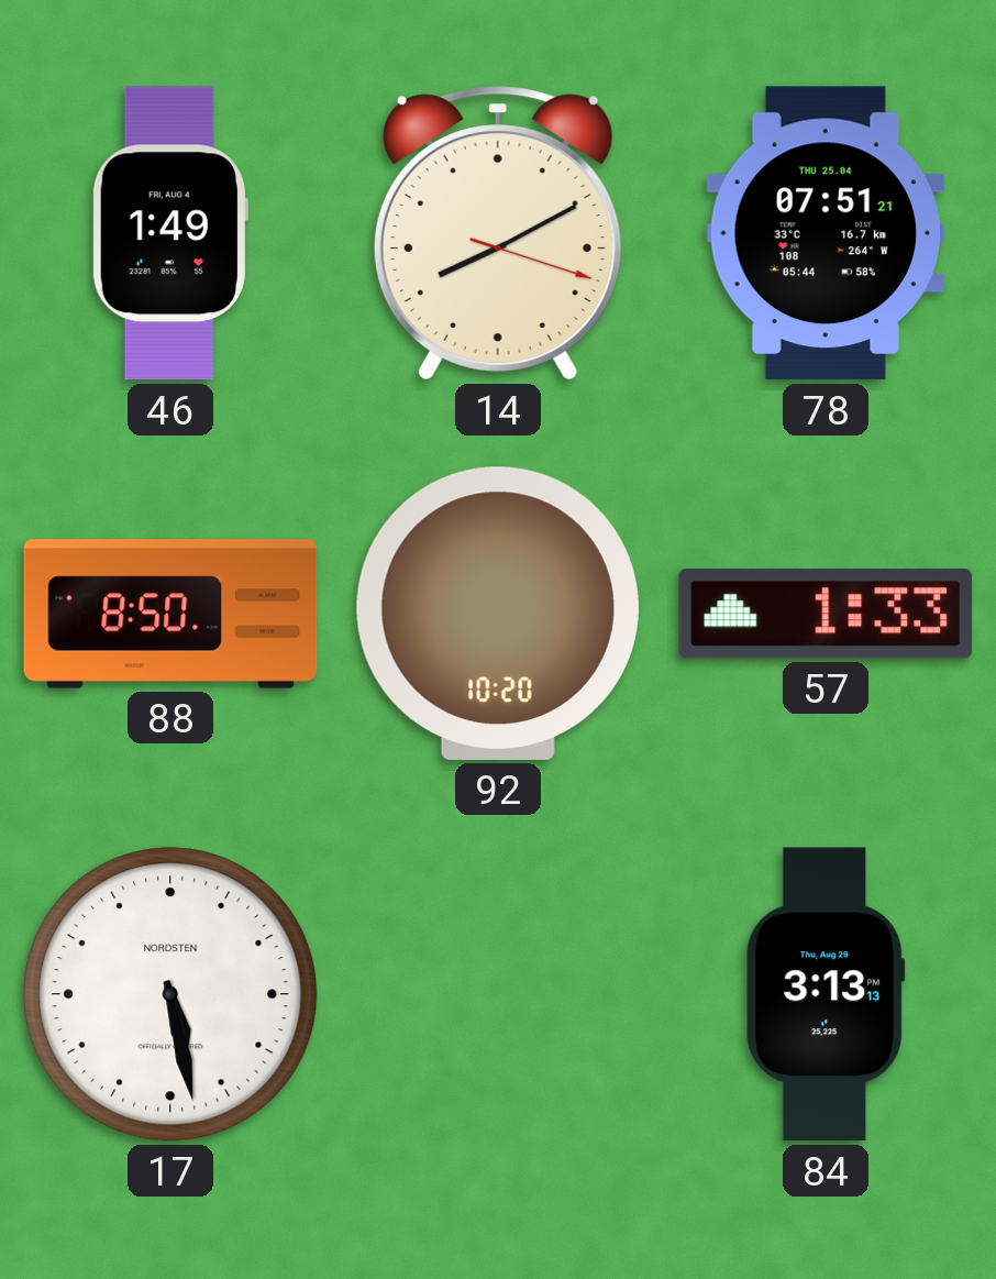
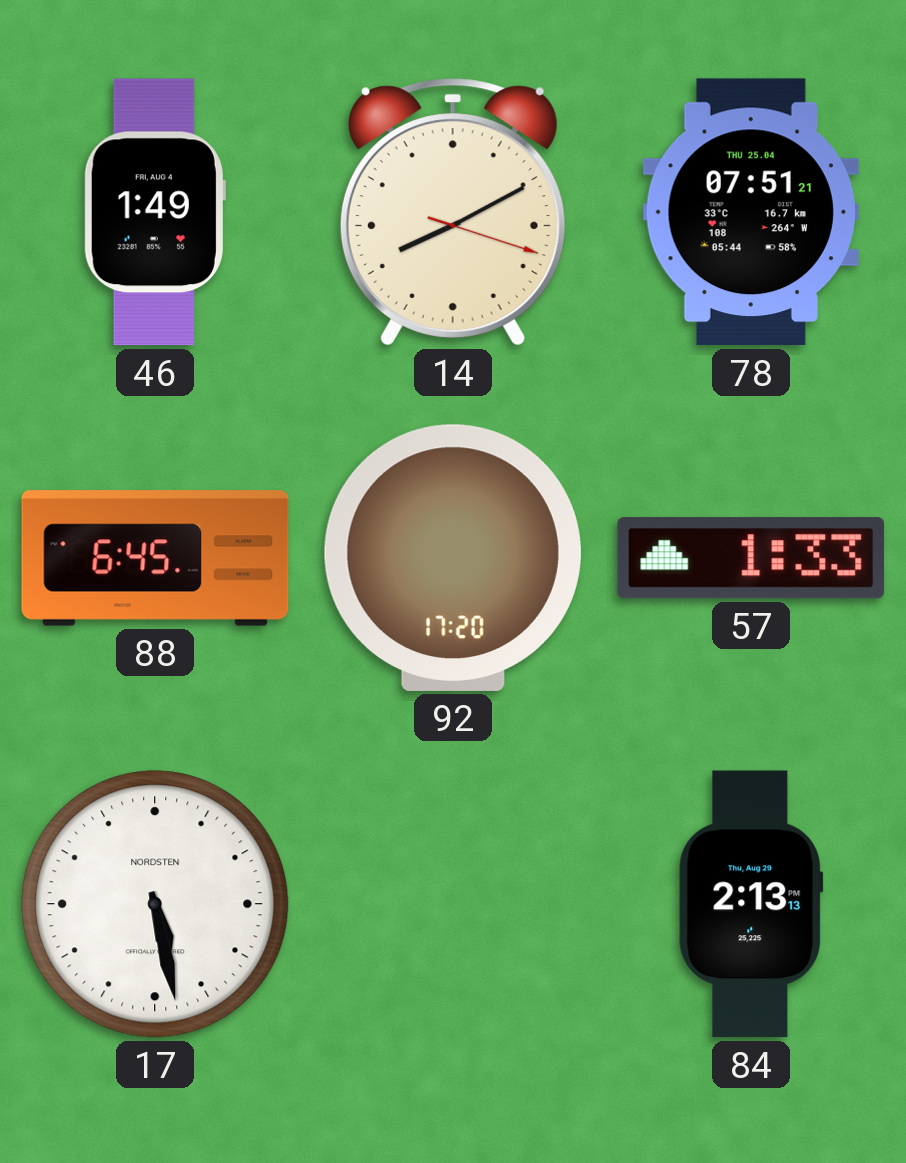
88: 8:50 -> 6:45 (155, 558)
92: 10:20 -> 17:20 (453, 558)
84: 3:13 -> 2:13 (751, 904)
